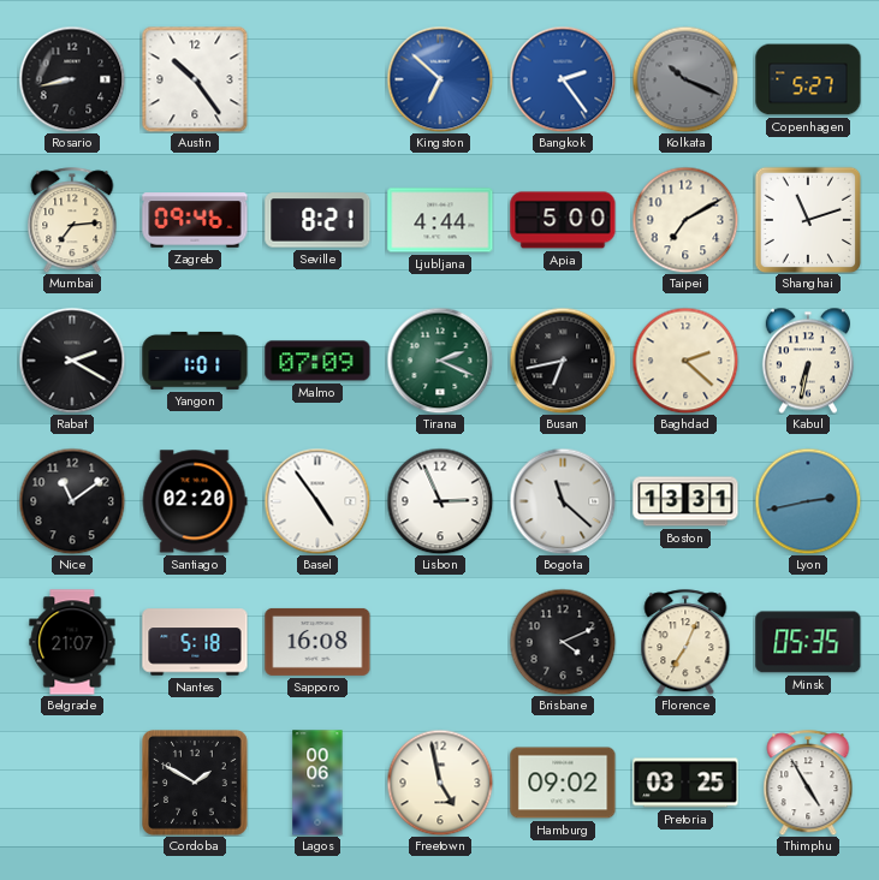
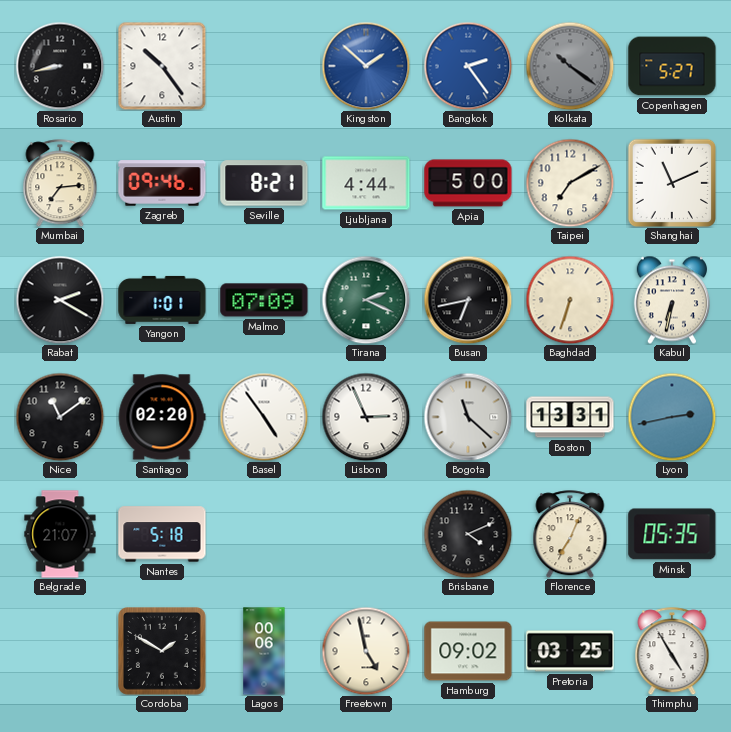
Kingston: 6:52 -> 1:52 (366, 66)
Kolkata: 10:19 -> 10:21 (570, 66)
Shanghai: 11:12 -> 11:11 (671, 182)
Baghdad: 2:22 -> 6:33 (570, 300)
Sapporo: 16:08 -> none (317, 642)
